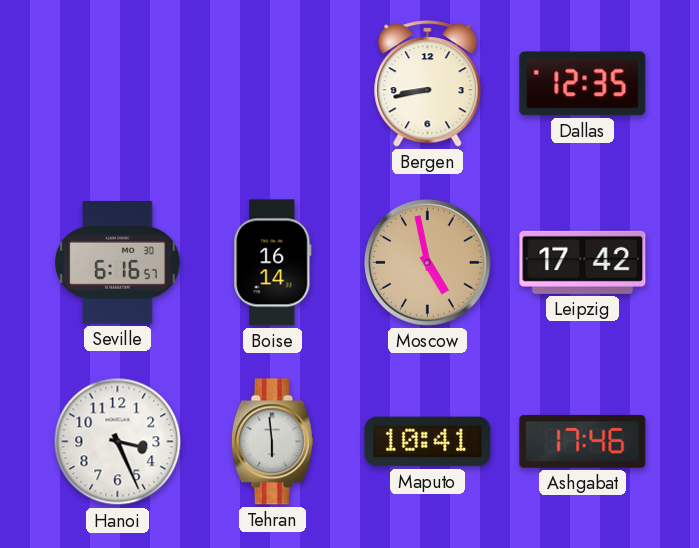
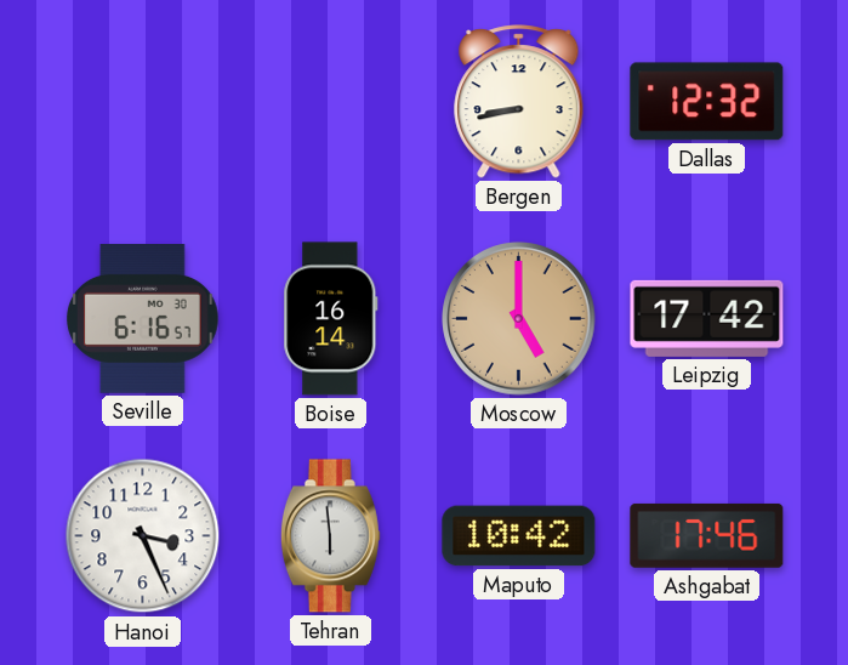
Dallas: 12:35 -> 12:32 (707, 102)
Moscow: 4:58 -> 5:00 (519, 319)
Maputo: 10:41 -> 10:42 (519, 536)
